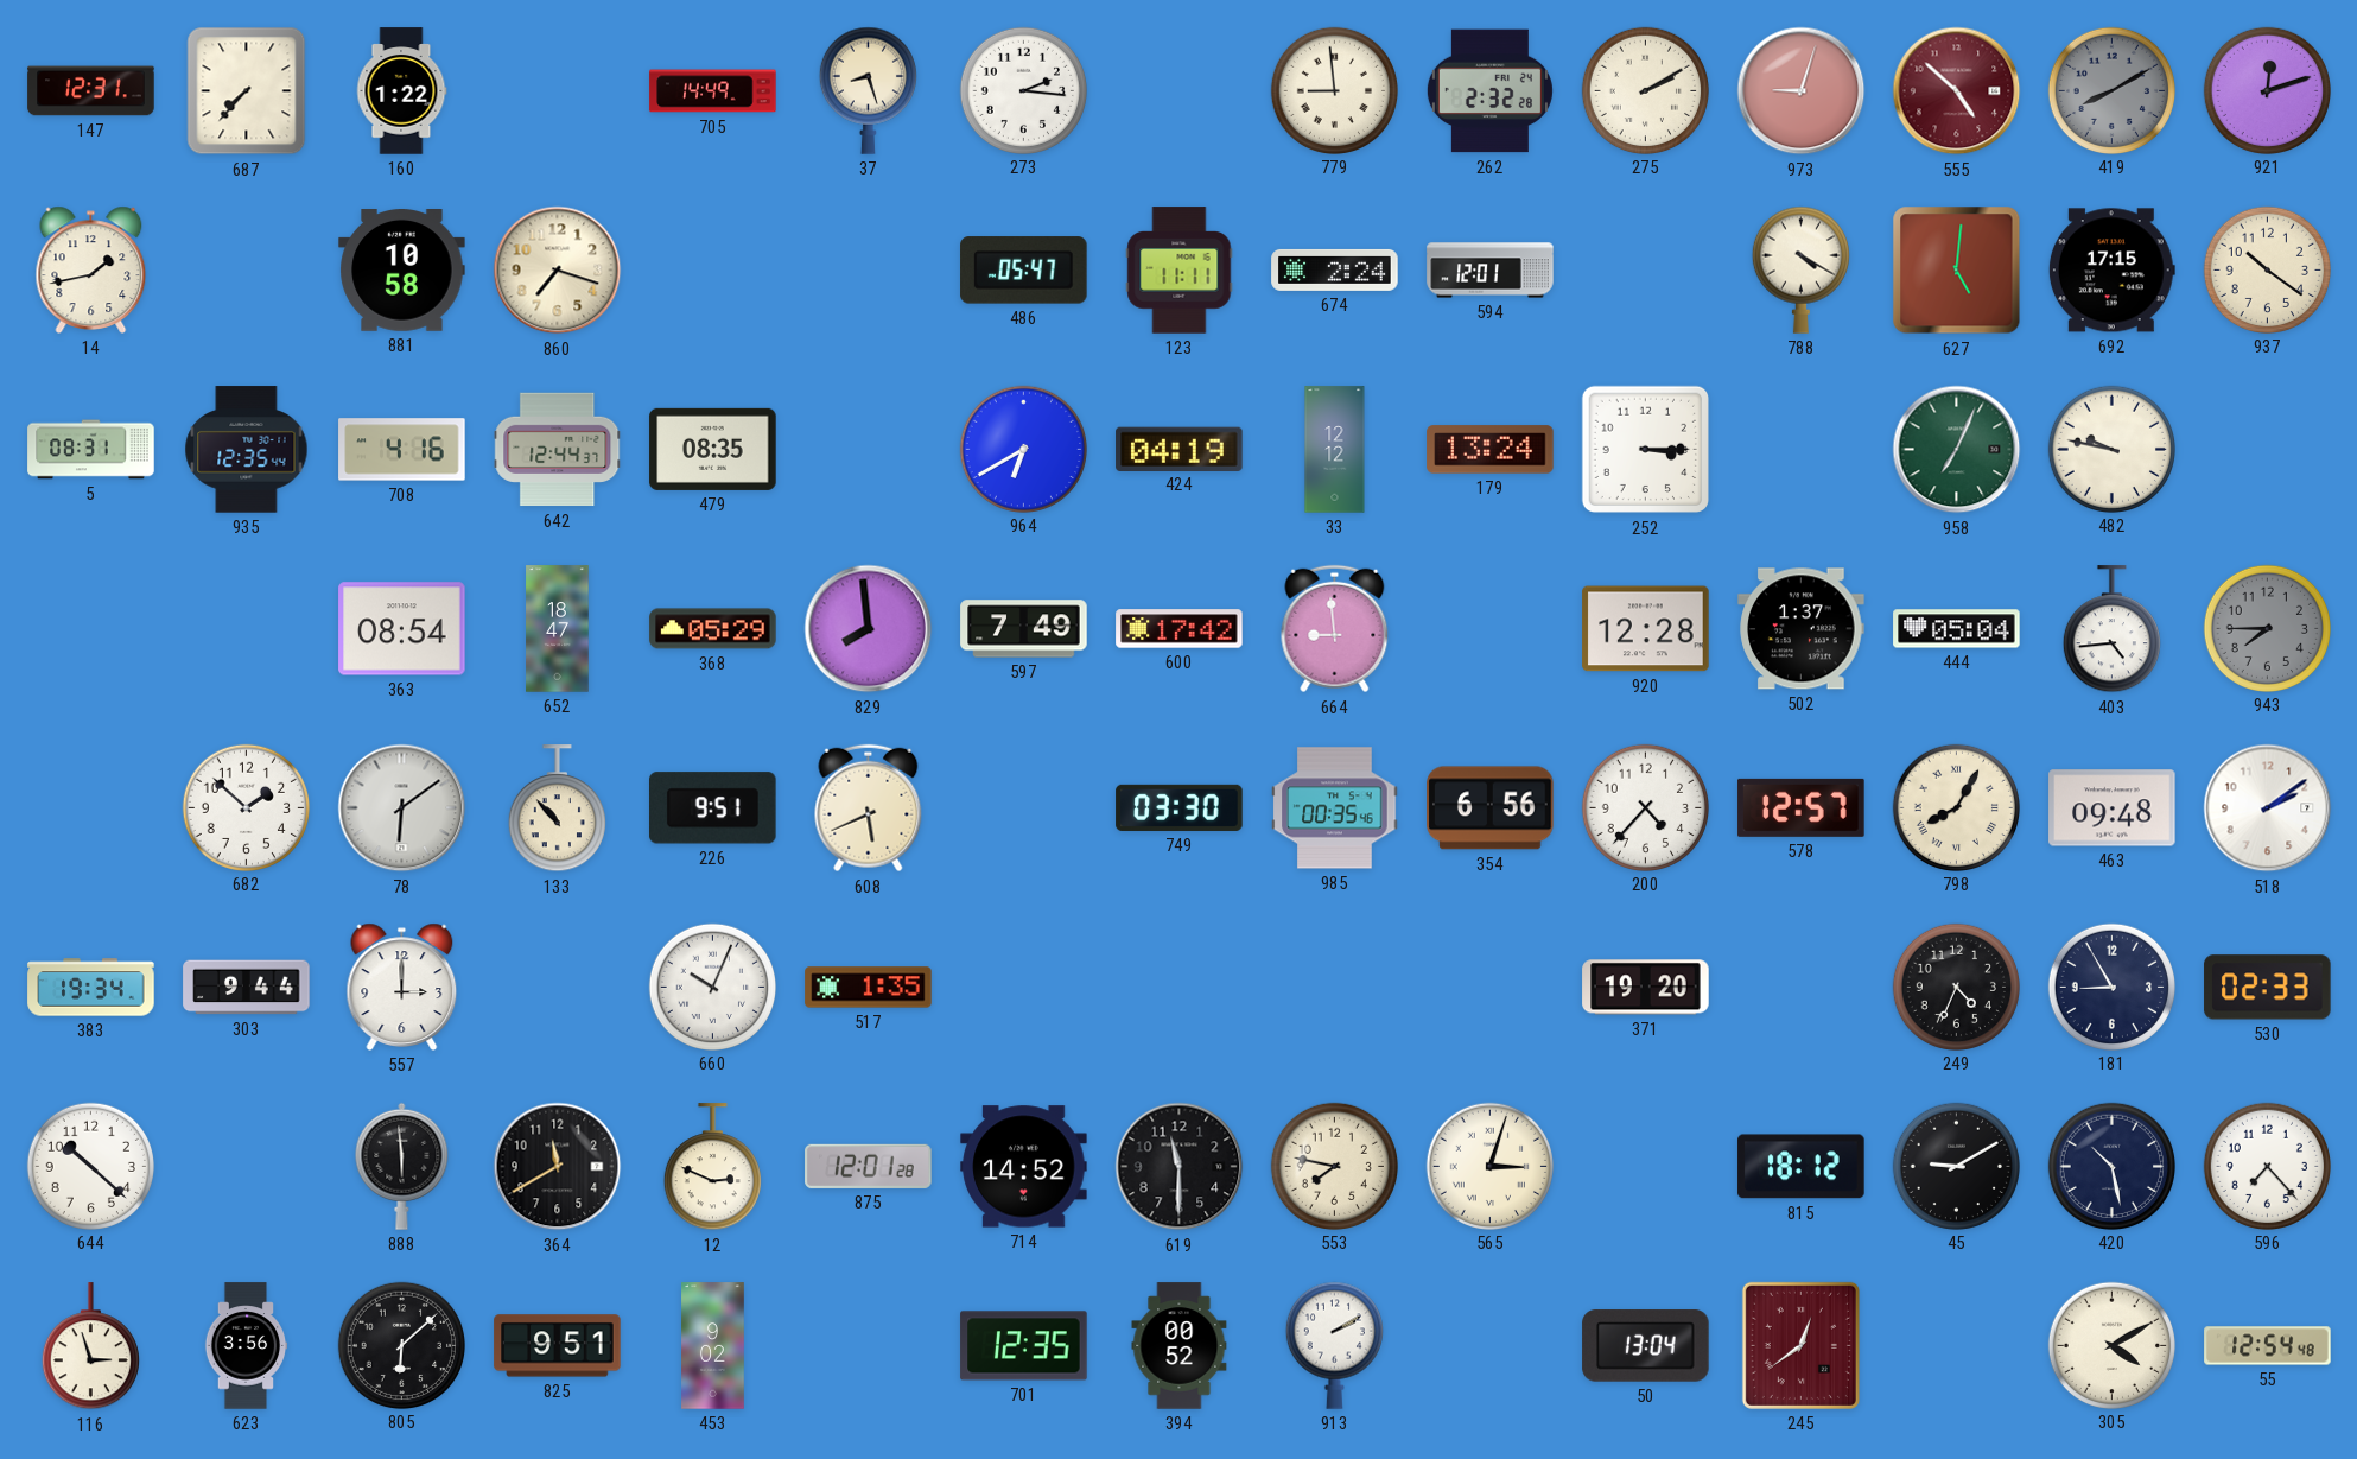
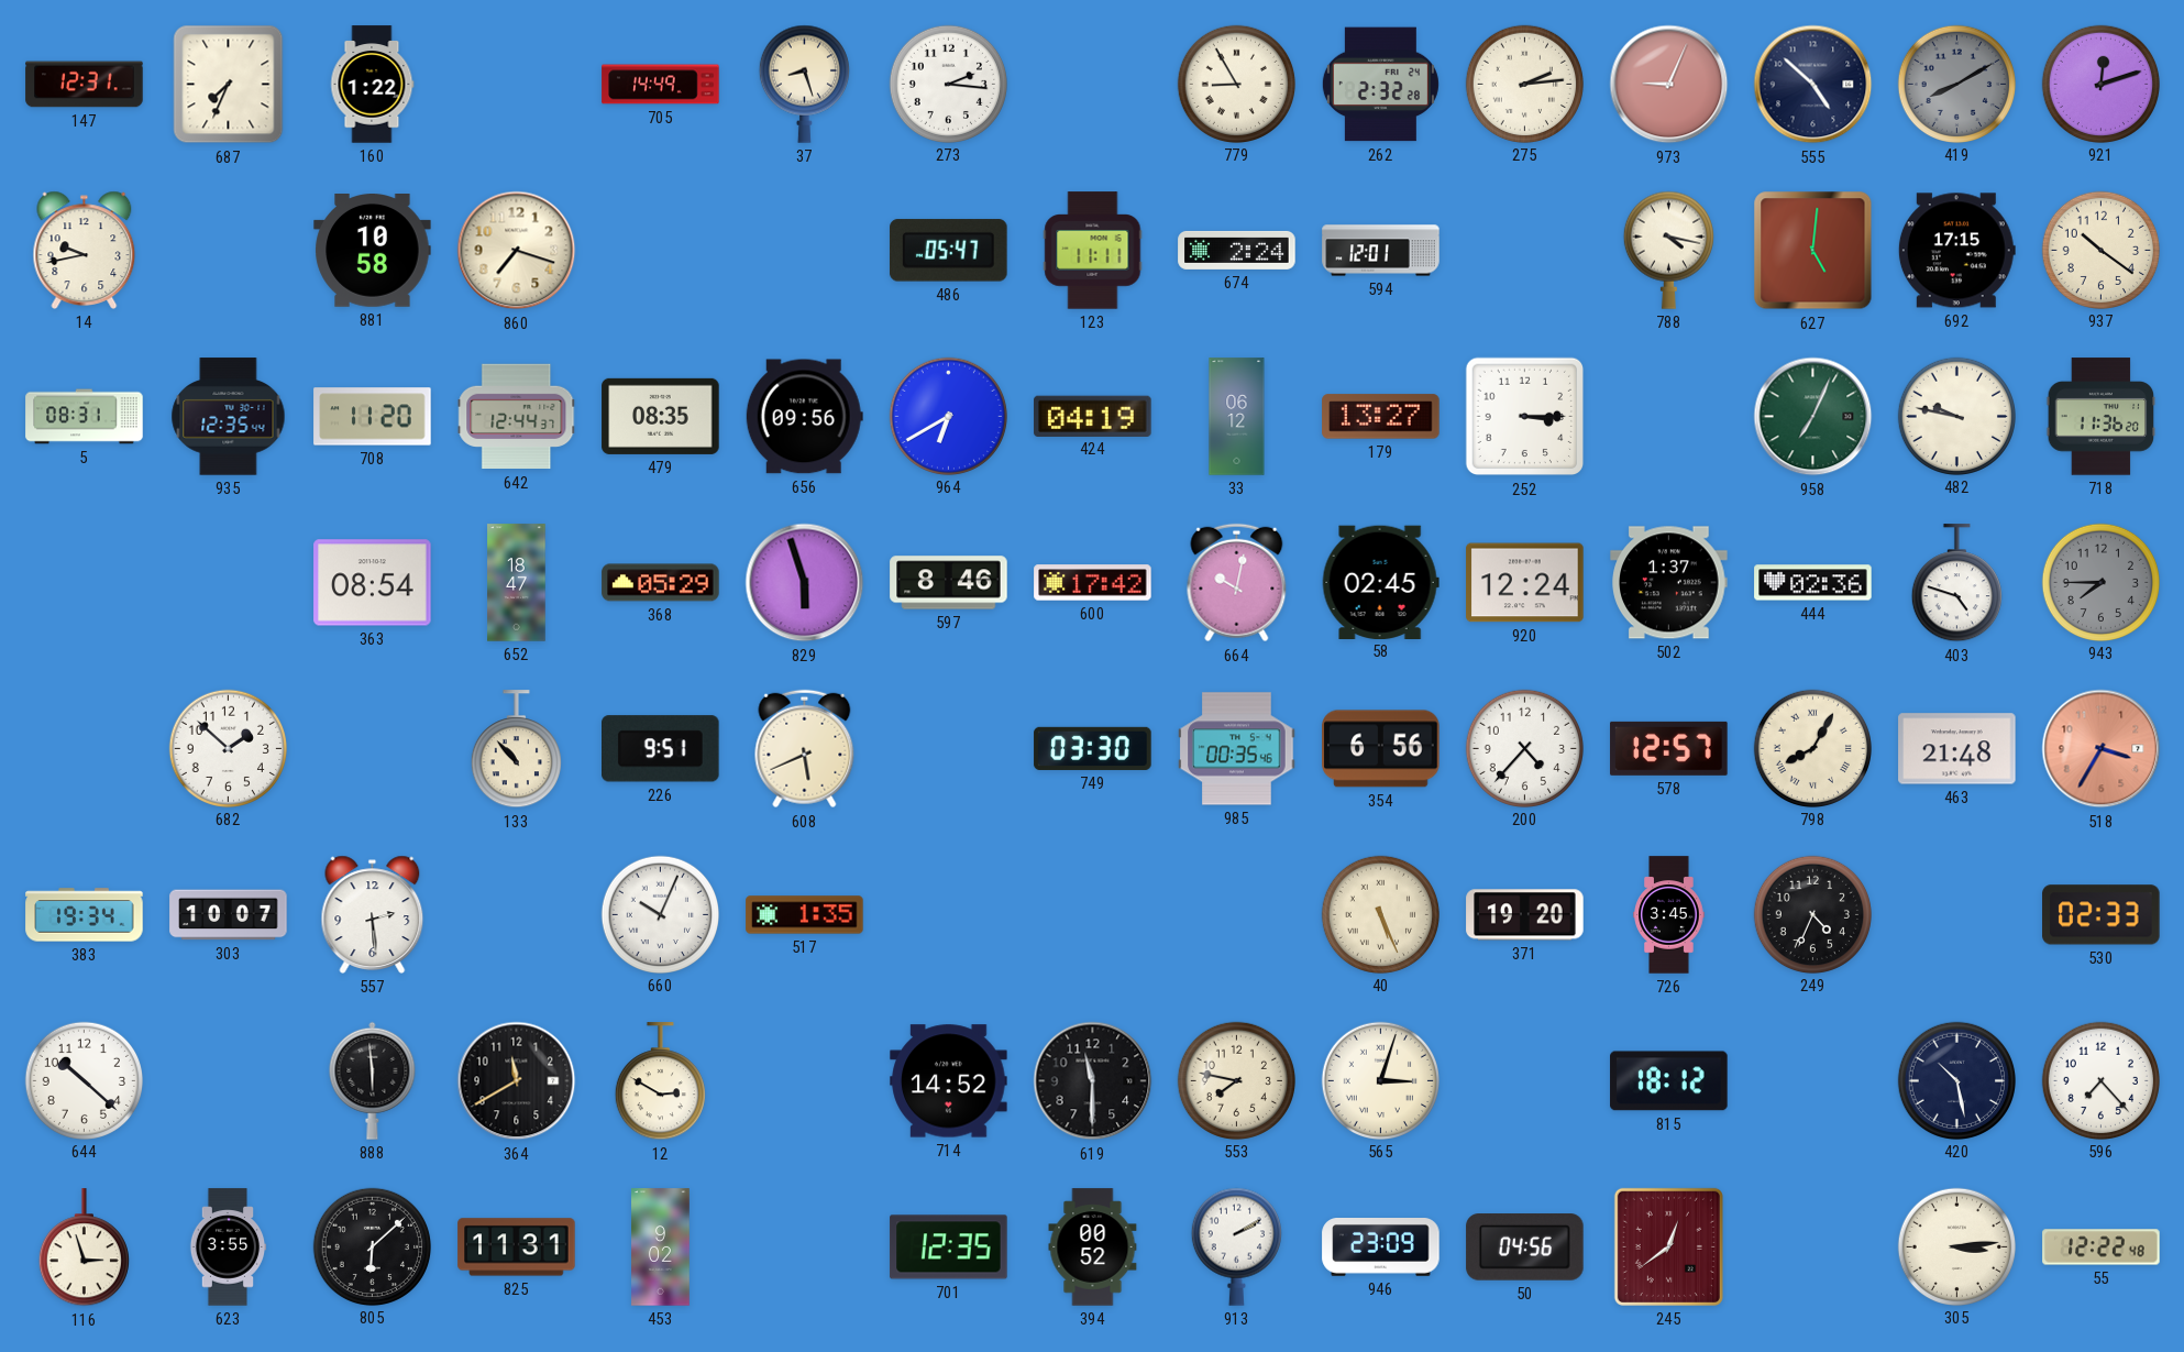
687: 7:37 -> 7:34 (229, 85)
779: 8:59 -> 8:55 (1236, 84)
275: 2:10 -> 2:14 (1524, 84)
973: 9:03 -> 9:04 (1669, 85)
555 dial: burgundy -> navy (1813, 85)
14: 1:43 -> 9:43 (85, 250)
788: 4:20 -> 4:17 (1668, 250)
708: 4:16 -> 11:20 (373, 417)
656: none -> 09:56 (804, 417)
33: 12:12 -> 06:12 (1237, 417)
179: 13:24 -> 13:27 (1381, 417)
718: none -> 11:36 (2102, 417)
829: 7:59 -> 5:57 (805, 583)
597: 7:49 -> 8:46 (949, 583)
664: 8:59 -> 10:02 (1237, 583)
58: none -> 02:45 (1380, 582)
920: 12:28 -> 12:24 (1525, 583)
444: 05:04 -> 02:36 (1813, 583)
403: 4:44 -> 4:48 (1956, 583)
78: 6:09 -> none (402, 808)
463: 09:48 -> 21:48 (1957, 749)
518: 2:09 -> 3:35 (2102, 749)
518 dial: white -> salmon (2102, 749)
303: 9:44 -> 10:07 (229, 915)
557: 3:00 -> 2:29 (373, 914)
40: none -> 5:26 (1380, 914)
726: none -> 3:45 (1669, 915)
181: 8:55 -> none (2111, 987)
12: 2:49 -> 2:50 (660, 1081)
875: 12:01 -> none (869, 1166)
45: 9:10 -> none (1956, 1166)
623: 3:56 -> 3:55 (228, 1247)
825: 9:51 -> 11:31 (517, 1247)
946: none -> 23:09 (1381, 1247)
50: 13:04 -> 04:56 (1525, 1247)
305: 4:10 -> 3:14 (1956, 1246)
55: 12:54 -> 12:22 (2102, 1247)
